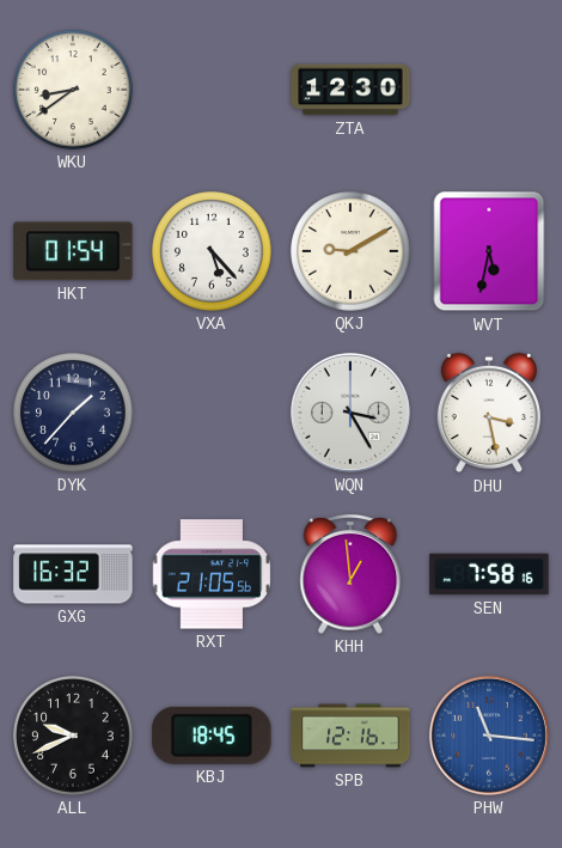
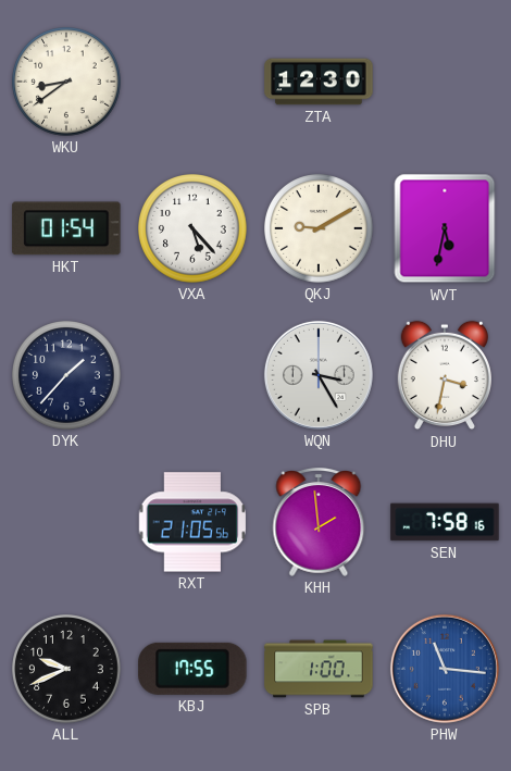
DHU: 3:28 -> 3:32 (445, 375)
GXG: 16:32 -> none (73, 574)
KHH: 12:59 -> 1:59 (319, 523)
KBJ: 18:45 -> 17:55 (192, 669)
SPB: 12:16 -> 1:00 (319, 669)
